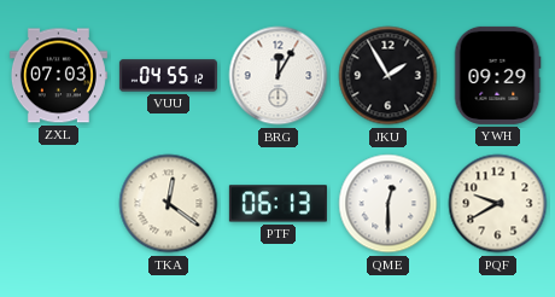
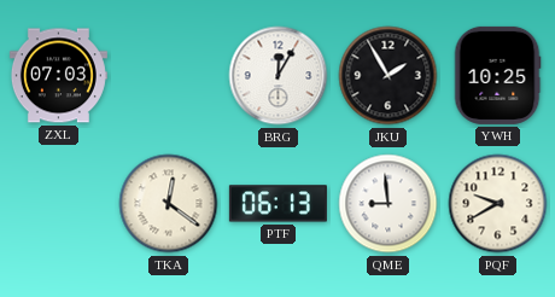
VUU: 04:55 -> none (168, 76)
YWH: 09:29 -> 10:25 (497, 75)
QME: 12:30 -> 8:59 (388, 204)
